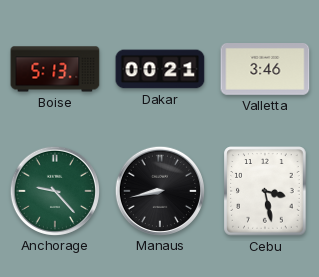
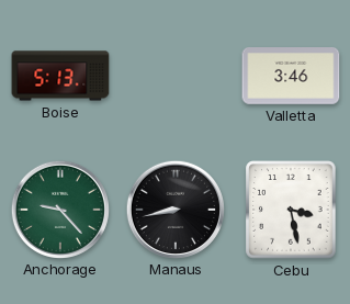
Dakar: 00:21 -> none (160, 69)
